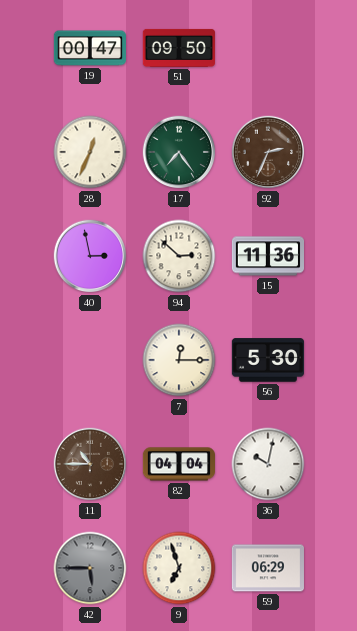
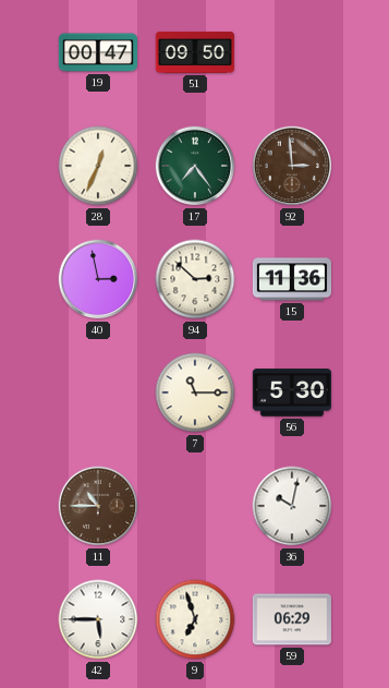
92: 2:34 -> 2:59 (292, 166)
7: 12:15 -> 11:15 (195, 393)
82: 04:04 -> none (178, 464)
42 dial: grey -> white (98, 619)
